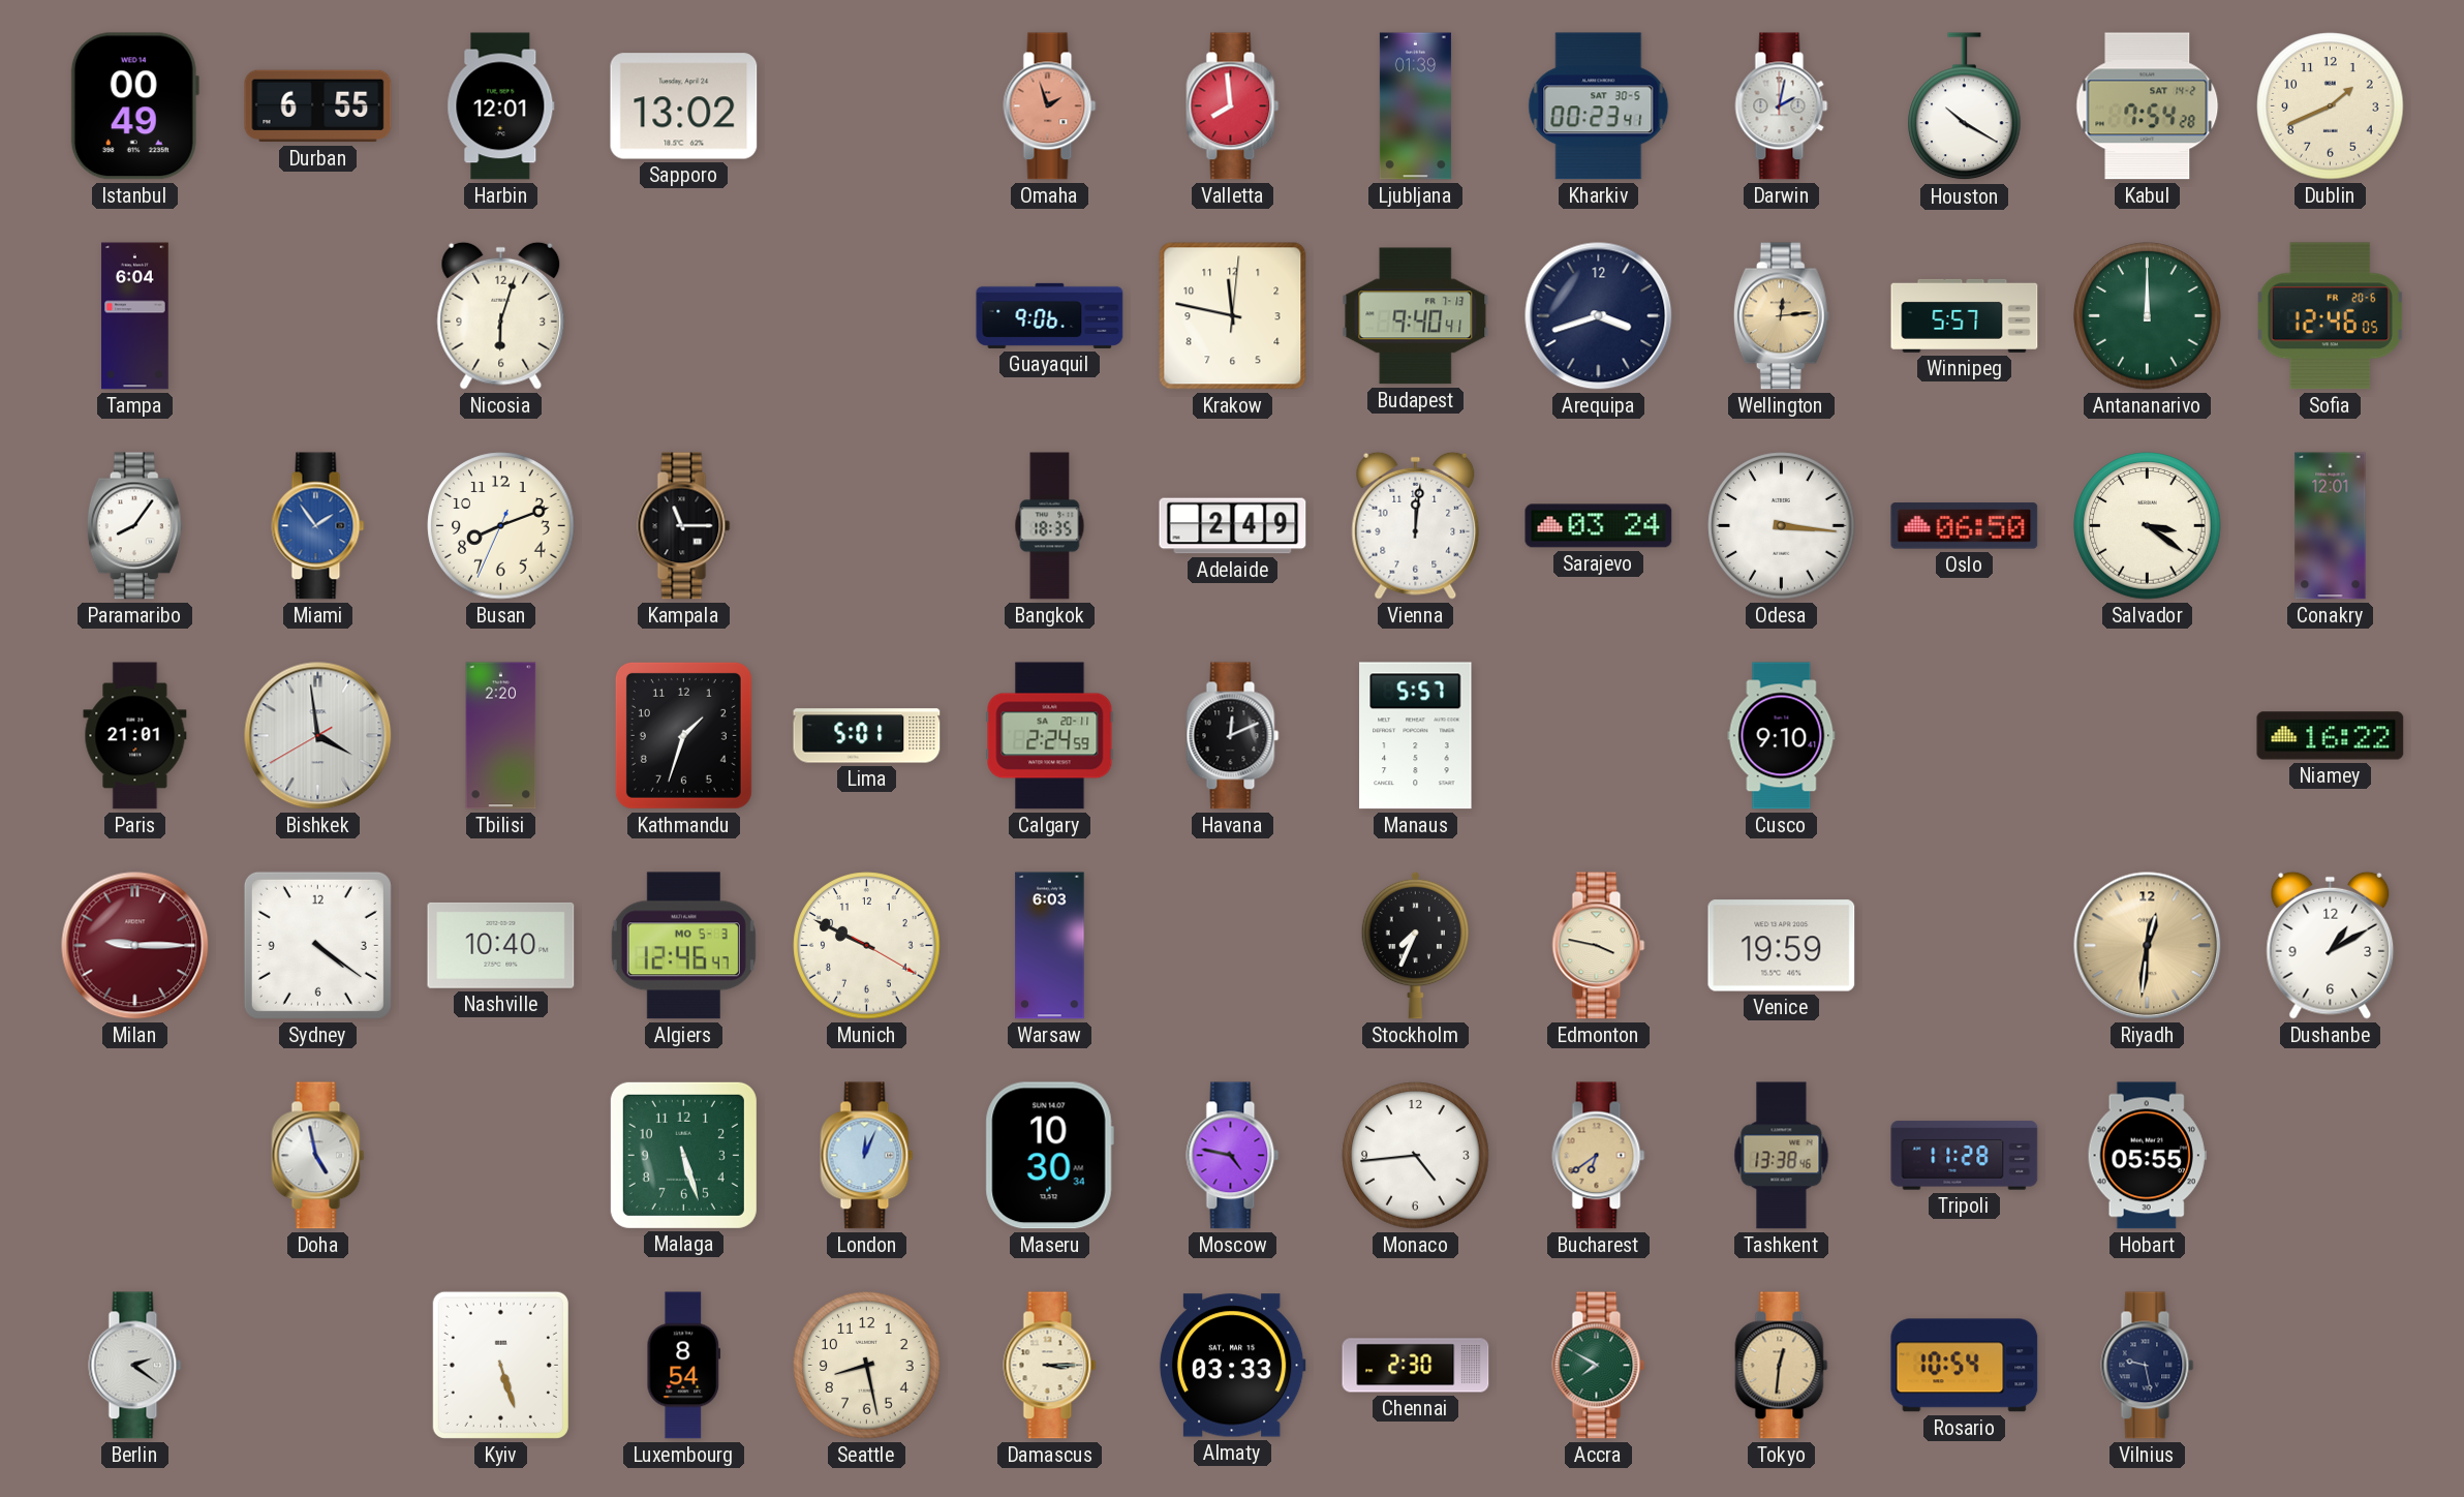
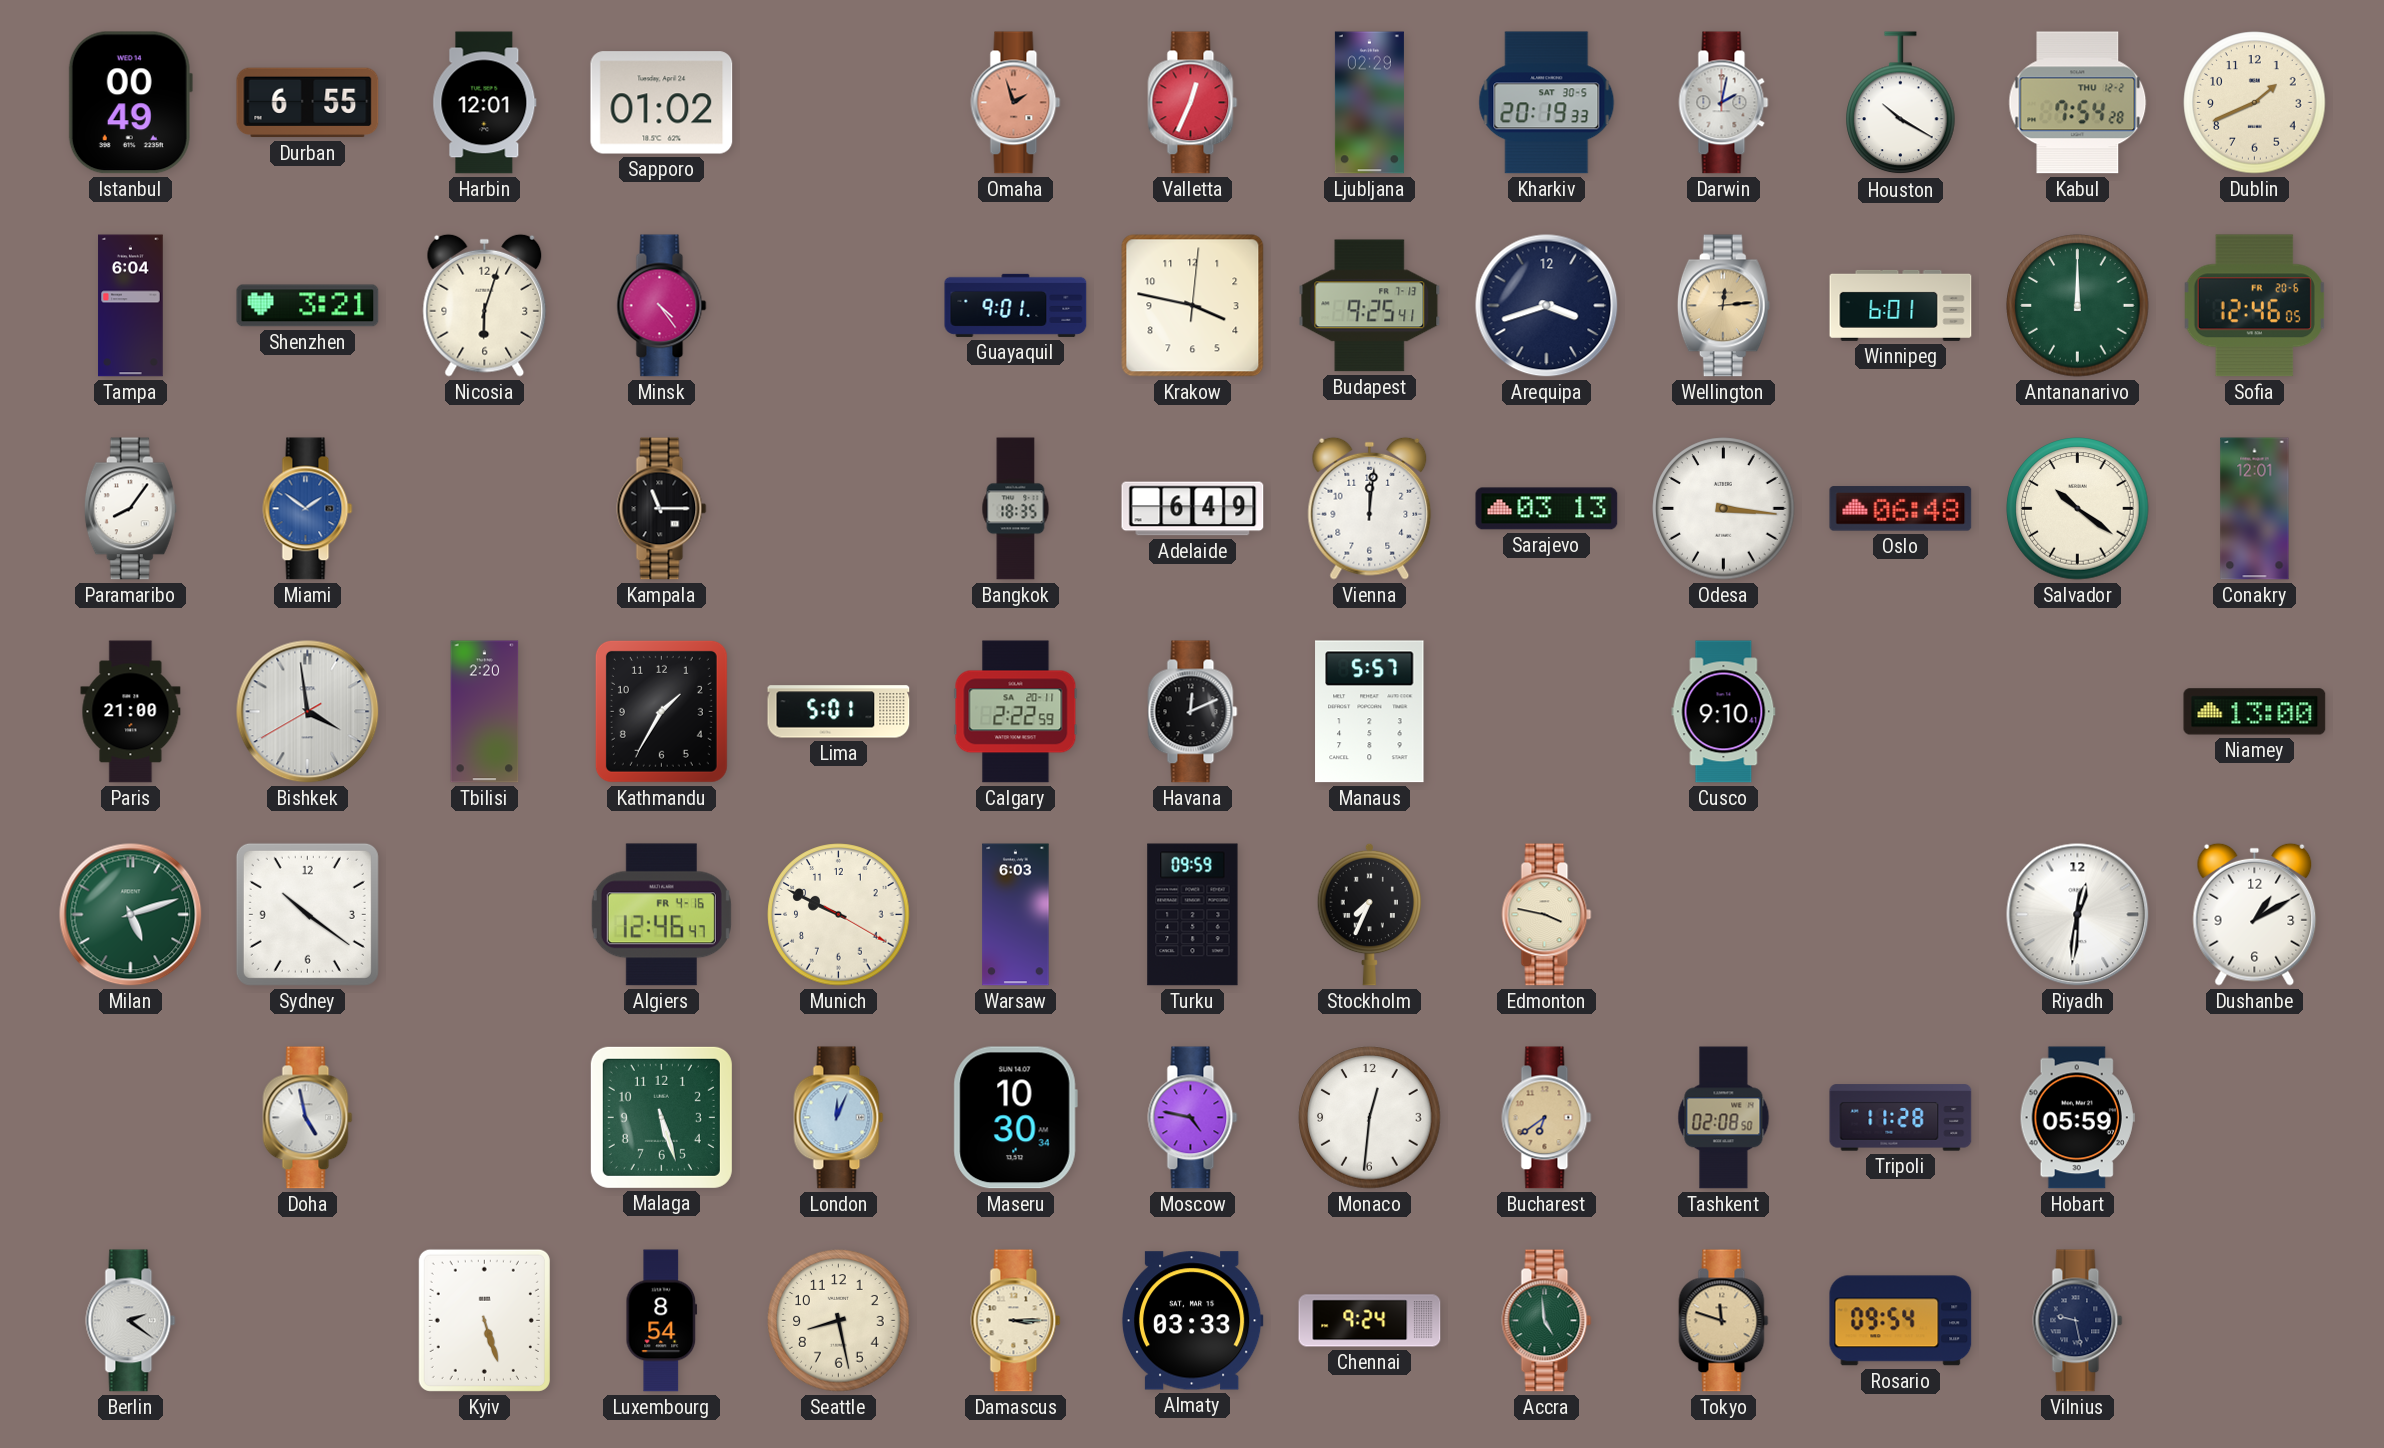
Sapporo: 13:02 -> 01:02 (662, 103)
Valletta: 7:59 -> 12:34 (1193, 103)
Ljubljana: 01:39 -> 02:29 (1369, 103)
Kharkiv: 00:23 -> 20:19 (1547, 103)
Kabul date: SAT 14-2 -> THU 12-2 (2078, 103)
Shenzhen: none -> 3:21 (308, 306)
Minsk: none -> 4:24 (662, 306)
Guayaquil: 9:06 -> 9:01 (1016, 305)
Krakow: 11:47 -> 3:47 (1193, 306)
Budapest: 9:40 -> 9:25 (1370, 306)
Winnipeg: 5:57 -> 6:01 (1901, 305)
Miami: 1:54 -> 1:51 (308, 509)
Busan: 8:11 -> none (501, 526)
Adelaide: 2:49 -> 6:49 (1193, 509)
Sarajevo: 03:24 -> 03:13 (1547, 509)
Oslo: 06:50 -> 06:48 (1901, 509)
Salvador: 3:21 -> 10:21 (2078, 509)
Paris: 21:01 -> 21:00 (131, 712)
Kathmandu: 1:33 -> 1:35 (661, 711)
Calgary: 2:24 -> 2:22 (1016, 712)
Niamey: 16:22 -> 13:00 (2255, 712)
Milan: 9:15 -> 5:12 (131, 915)
Milan dial: burgundy -> green (131, 915)
Sydney: 4:21 -> 10:21 (307, 914)
Nashville: 10:40 -> none (501, 945)
Algiers date: MO 5-3 -> FR 4-16 (661, 915)
Turku: none -> 09:59 (1193, 915)
Venice: 19:59 -> none (1782, 946)
Riyadh dial: champagne -> white (2078, 915)
Monaco: 4:44 -> 12:31 (1370, 1118)
Tashkent: 13:38 -> 02:08 (1724, 1118)
Hobart: 05:55 -> 05:59 (2077, 1118)
Chennai: 2:30 -> 9:24 (1370, 1321)
Accra: 7:50 -> 4:59 (1547, 1321)
Tokyo: 12:31 -> 11:48 (1724, 1321)
Rosario: 10:54 -> 09:54 (1901, 1321)
